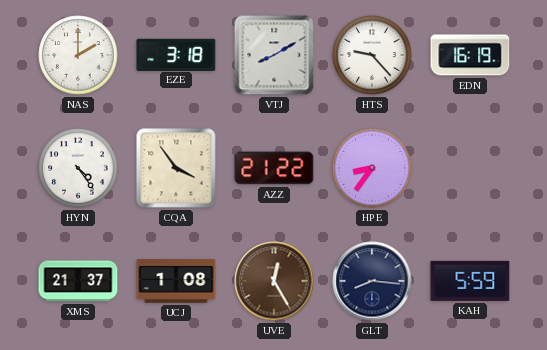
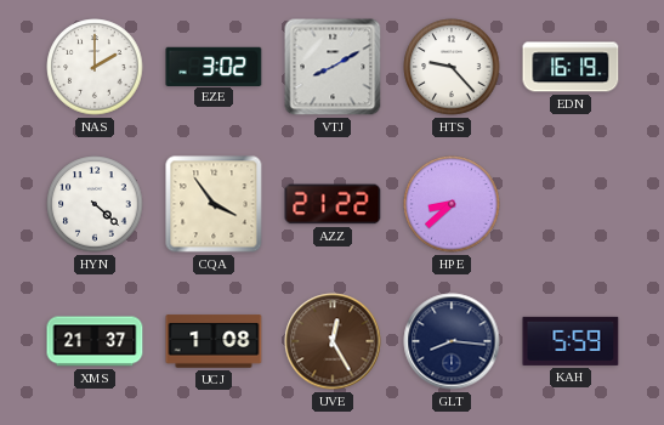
EZE: 3:18 -> 3:02 (214, 66)
HYN: 4:24 -> 4:22 (95, 204)
HPE: 8:36 -> 8:38 (452, 204)
